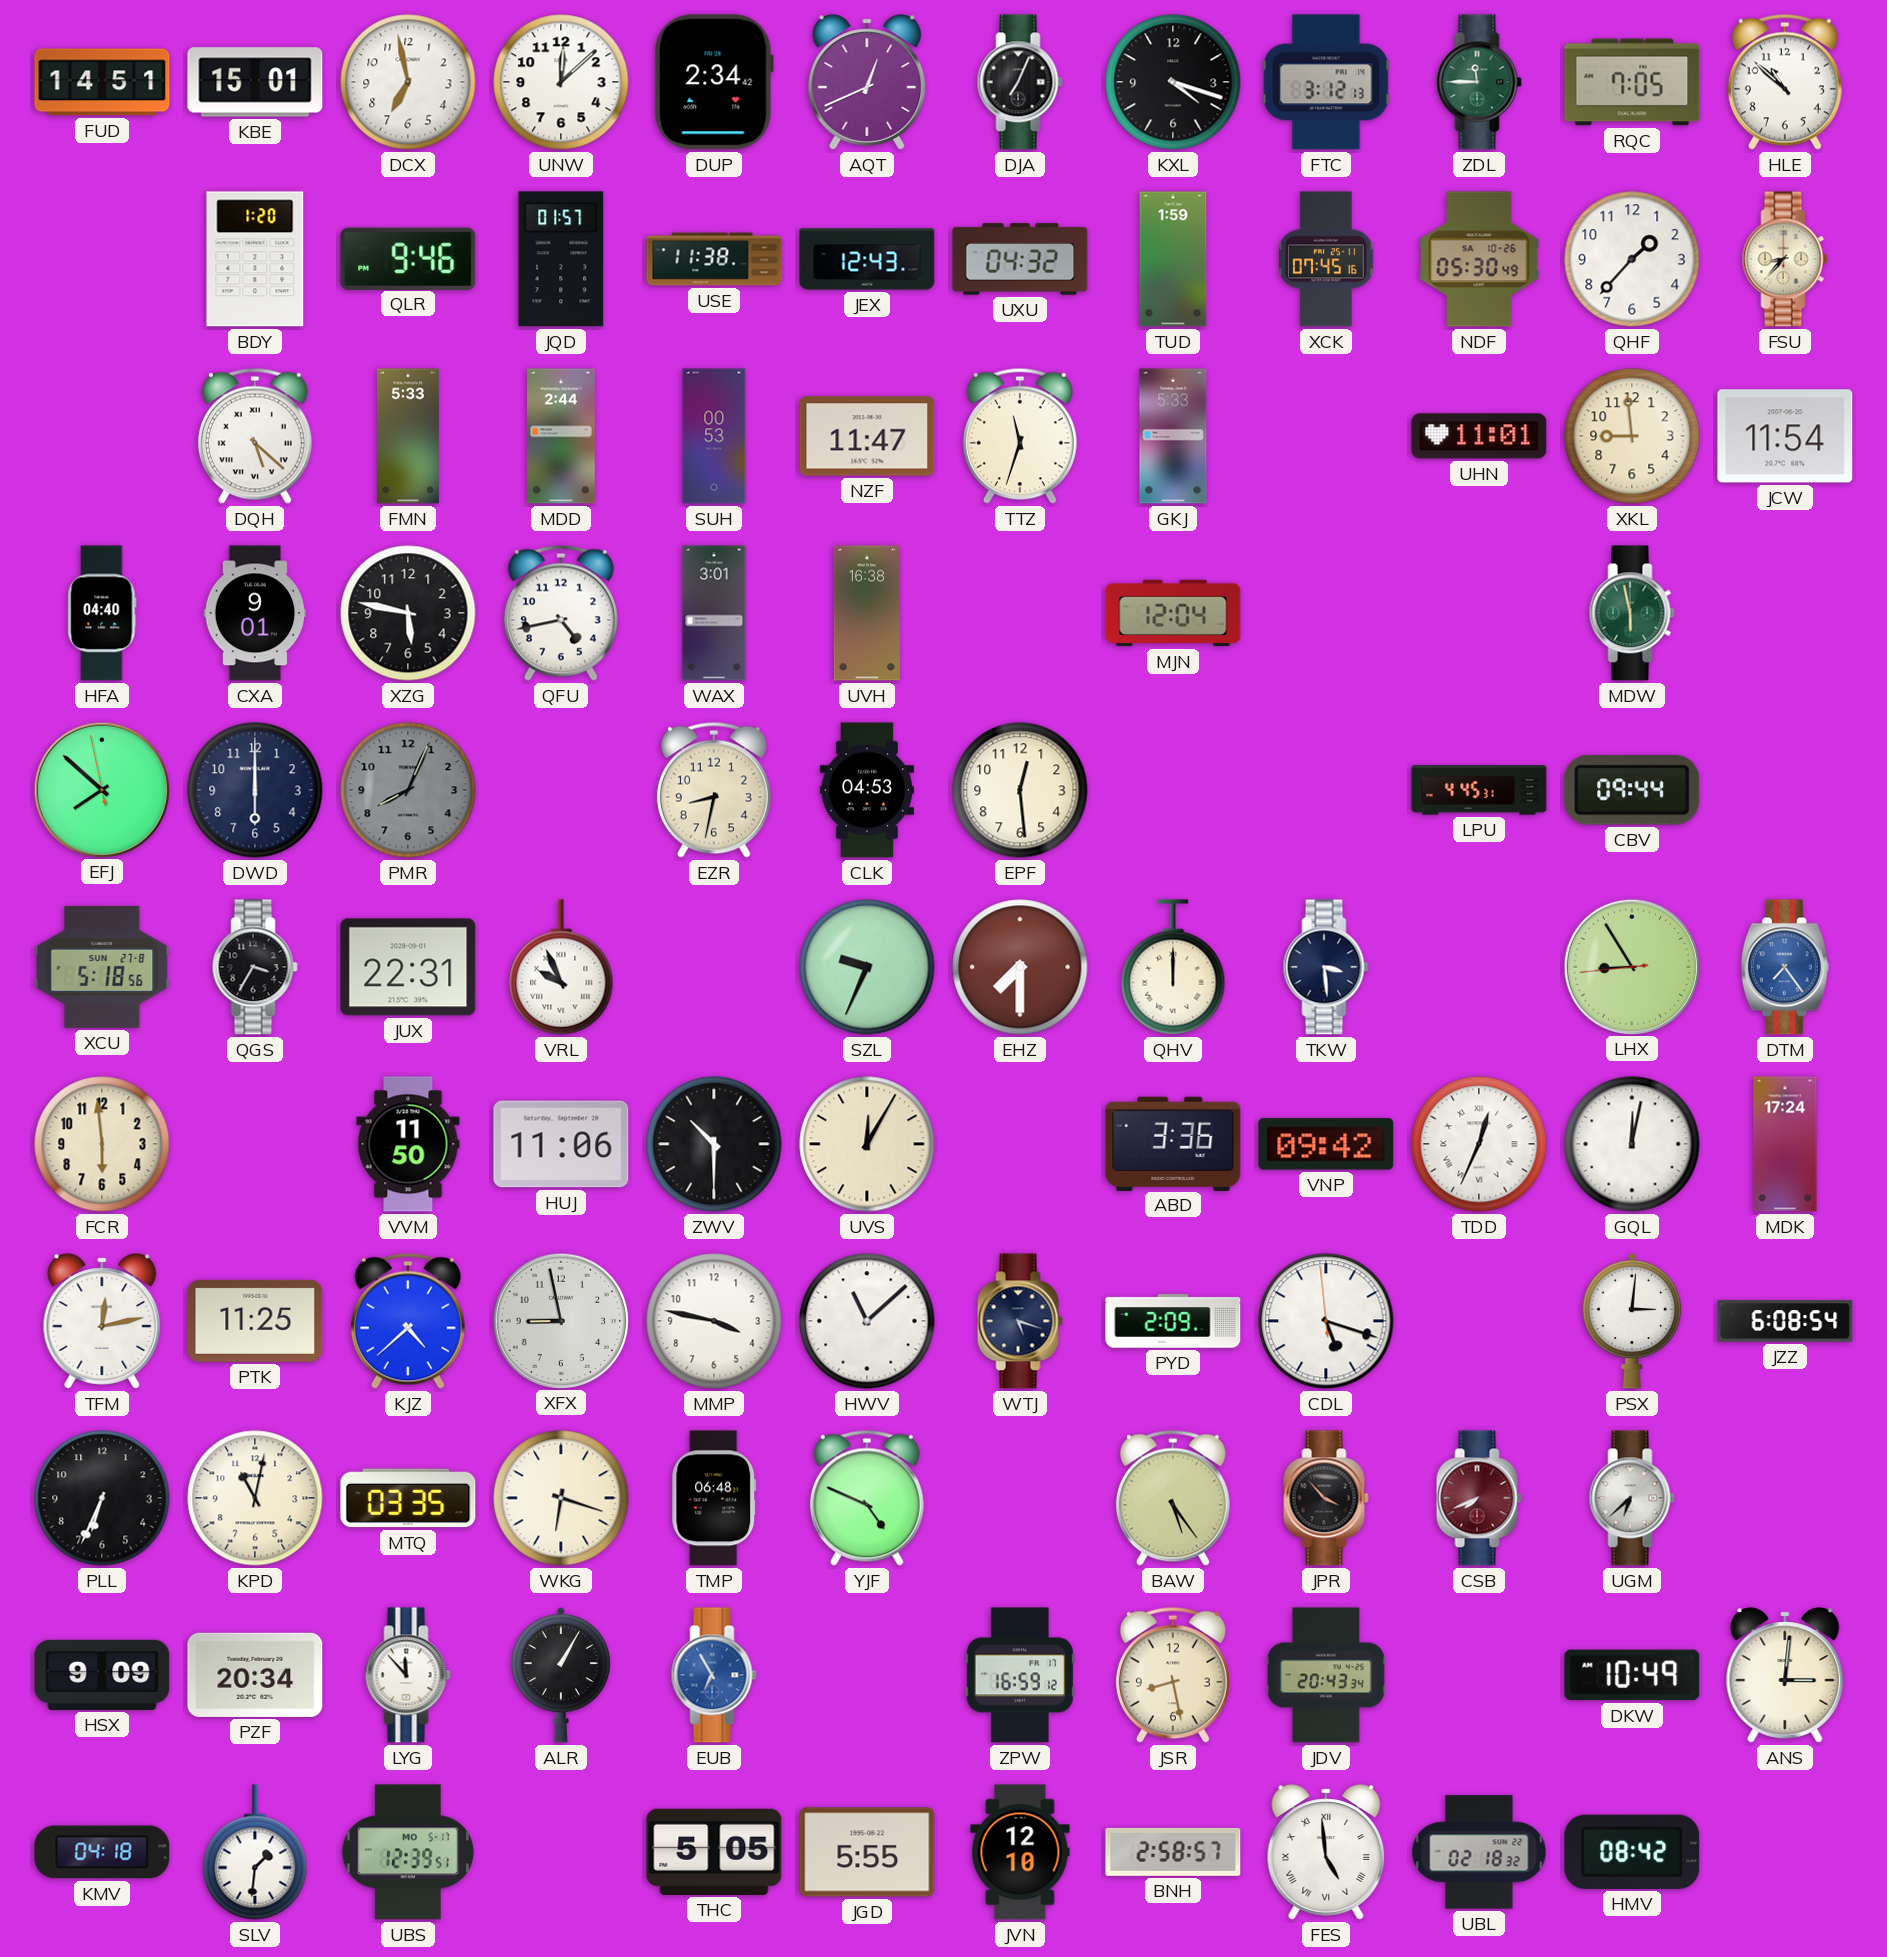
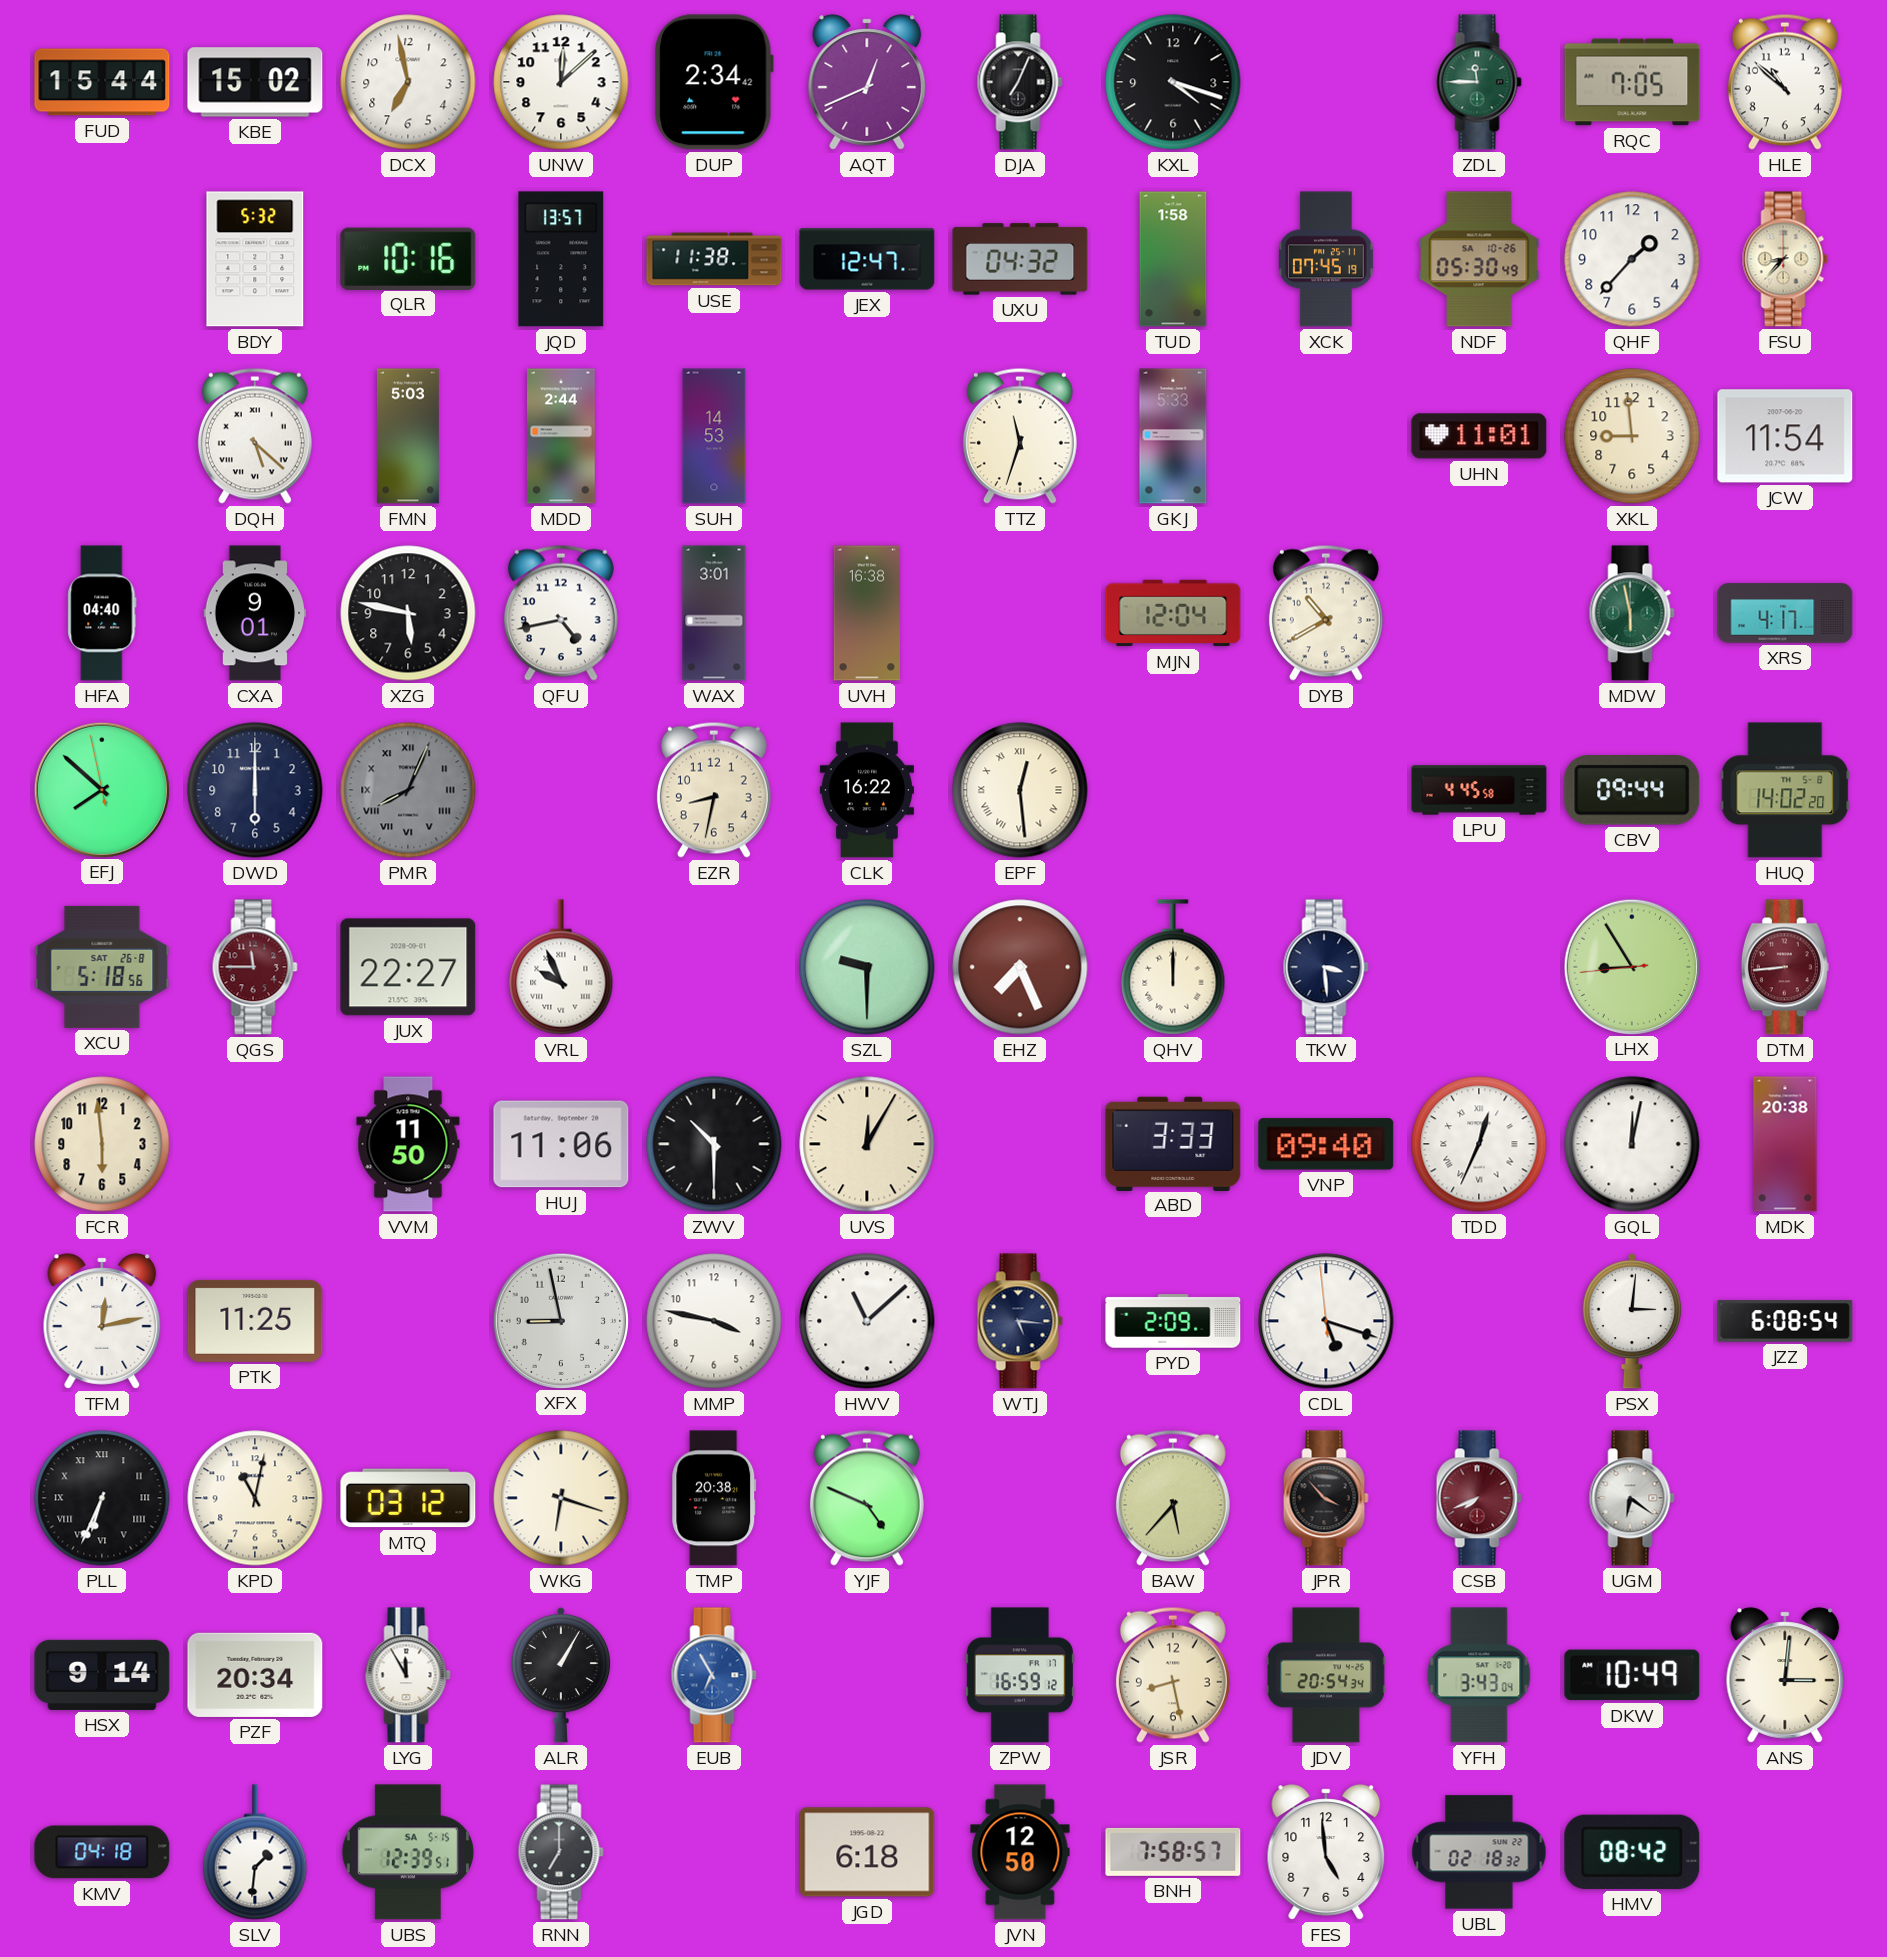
FUD: 14:51 -> 15:44 (102, 82)
KBE: 15:01 -> 15:02 (255, 82)
FTC: 3:12 -> none (1326, 82)
BDY: 1:20 -> 5:32 (255, 259)
QLR: 9:46 -> 10:16 (408, 258)
JQD: 01:57 -> 13:57 (561, 259)
JEX: 12:43 -> 12:47 (867, 259)
TUD: 1:59 -> 1:58 (1173, 259)
XCK: 07:45:16 -> 07:45:19 (1326, 259)
FMN: 5:33 -> 5:03 (408, 436)
SUH: 00:53 -> 14:53 (714, 436)
NZF: 11:47 -> none (867, 436)
DYB: none -> 10:40 (1326, 613)
XRS: none -> 4:17 (1785, 613)
PMR numerals: Arabic -> Roman (408, 790)
CLK: 04:53 -> 16:22 (867, 790)
EPF numerals: Arabic -> Roman (1020, 790)
LPU: 4:45:31 -> 4:45:58 (1479, 790)
HUQ: none -> 14:02 (1785, 790)
XCU date: SUN 27-8 -> SAT 26-8 (102, 967)
QGS: 3:35 -> 11:45 (255, 967)
QGS dial: black -> burgundy (255, 967)
JUX: 22:31 -> 22:27 (408, 967)
SZL: 9:34 -> 9:30 (867, 967)
EHZ: 7:30 -> 7:26 (1020, 967)
DTM: 7:24 -> 8:44 (1785, 967)
DTM dial: blue -> burgundy (1785, 967)
ABD: 3:36 -> 3:33 (1173, 1143)
VNP: 09:42 -> 09:40 (1326, 1144)
MDK: 17:24 -> 20:38 (1785, 1144)
KJZ: 4:38 -> none (408, 1321)
WTJ: 5:18 -> 5:16 (1020, 1321)
PLL numerals: Arabic -> Roman (102, 1498)
MTQ: 03:35 -> 03:12 (408, 1498)
TMP: 06:48 -> 20:38 (714, 1498)
BAW: 5:24 -> 5:37 (1173, 1498)
UGM: 6:38 -> 6:21 (1632, 1498)
HSX: 9:09 -> 9:14 (102, 1675)
LYG: 11:53 -> 11:55 (408, 1675)
JDV: 20:43 -> 20:54 (1326, 1675)
YFH: none -> 3:43 (1479, 1675)
UBS date: MO 5-17 -> SA 5-15 (408, 1852)
RNN: none -> 7:00 (561, 1852)
THC: 5:05 -> none (714, 1852)
JGD: 5:55 -> 6:18 (867, 1852)
JVN: 12:10 -> 12:50 (1020, 1852)
BNH: 2:58 -> 7:58 (1173, 1852)
FES numerals: Roman -> Arabic (1326, 1852)
